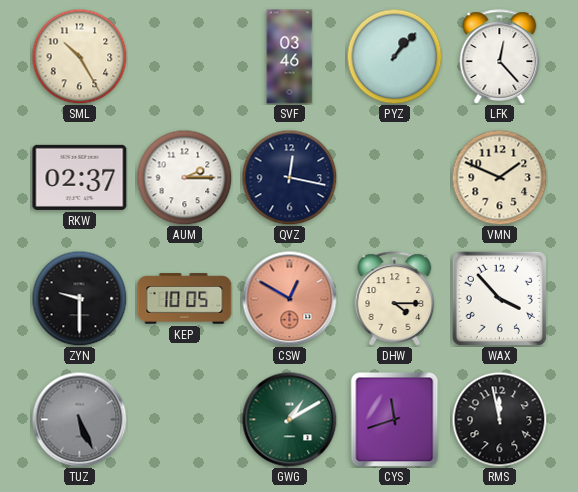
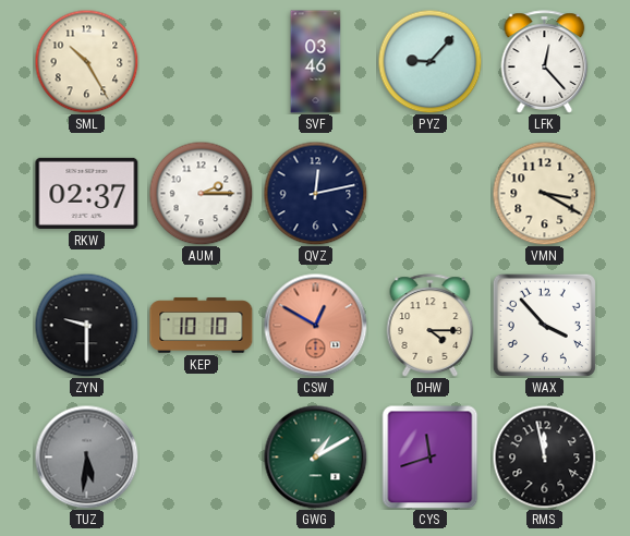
PYZ: 1:07 -> 9:07 (429, 61)
QVZ: 12:17 -> 12:13 (315, 193)
VMN: 1:49 -> 3:20 (544, 193)
KEP: 10:05 -> 10:10 (202, 326)
TUZ: 5:26 -> 5:31 (86, 456)
